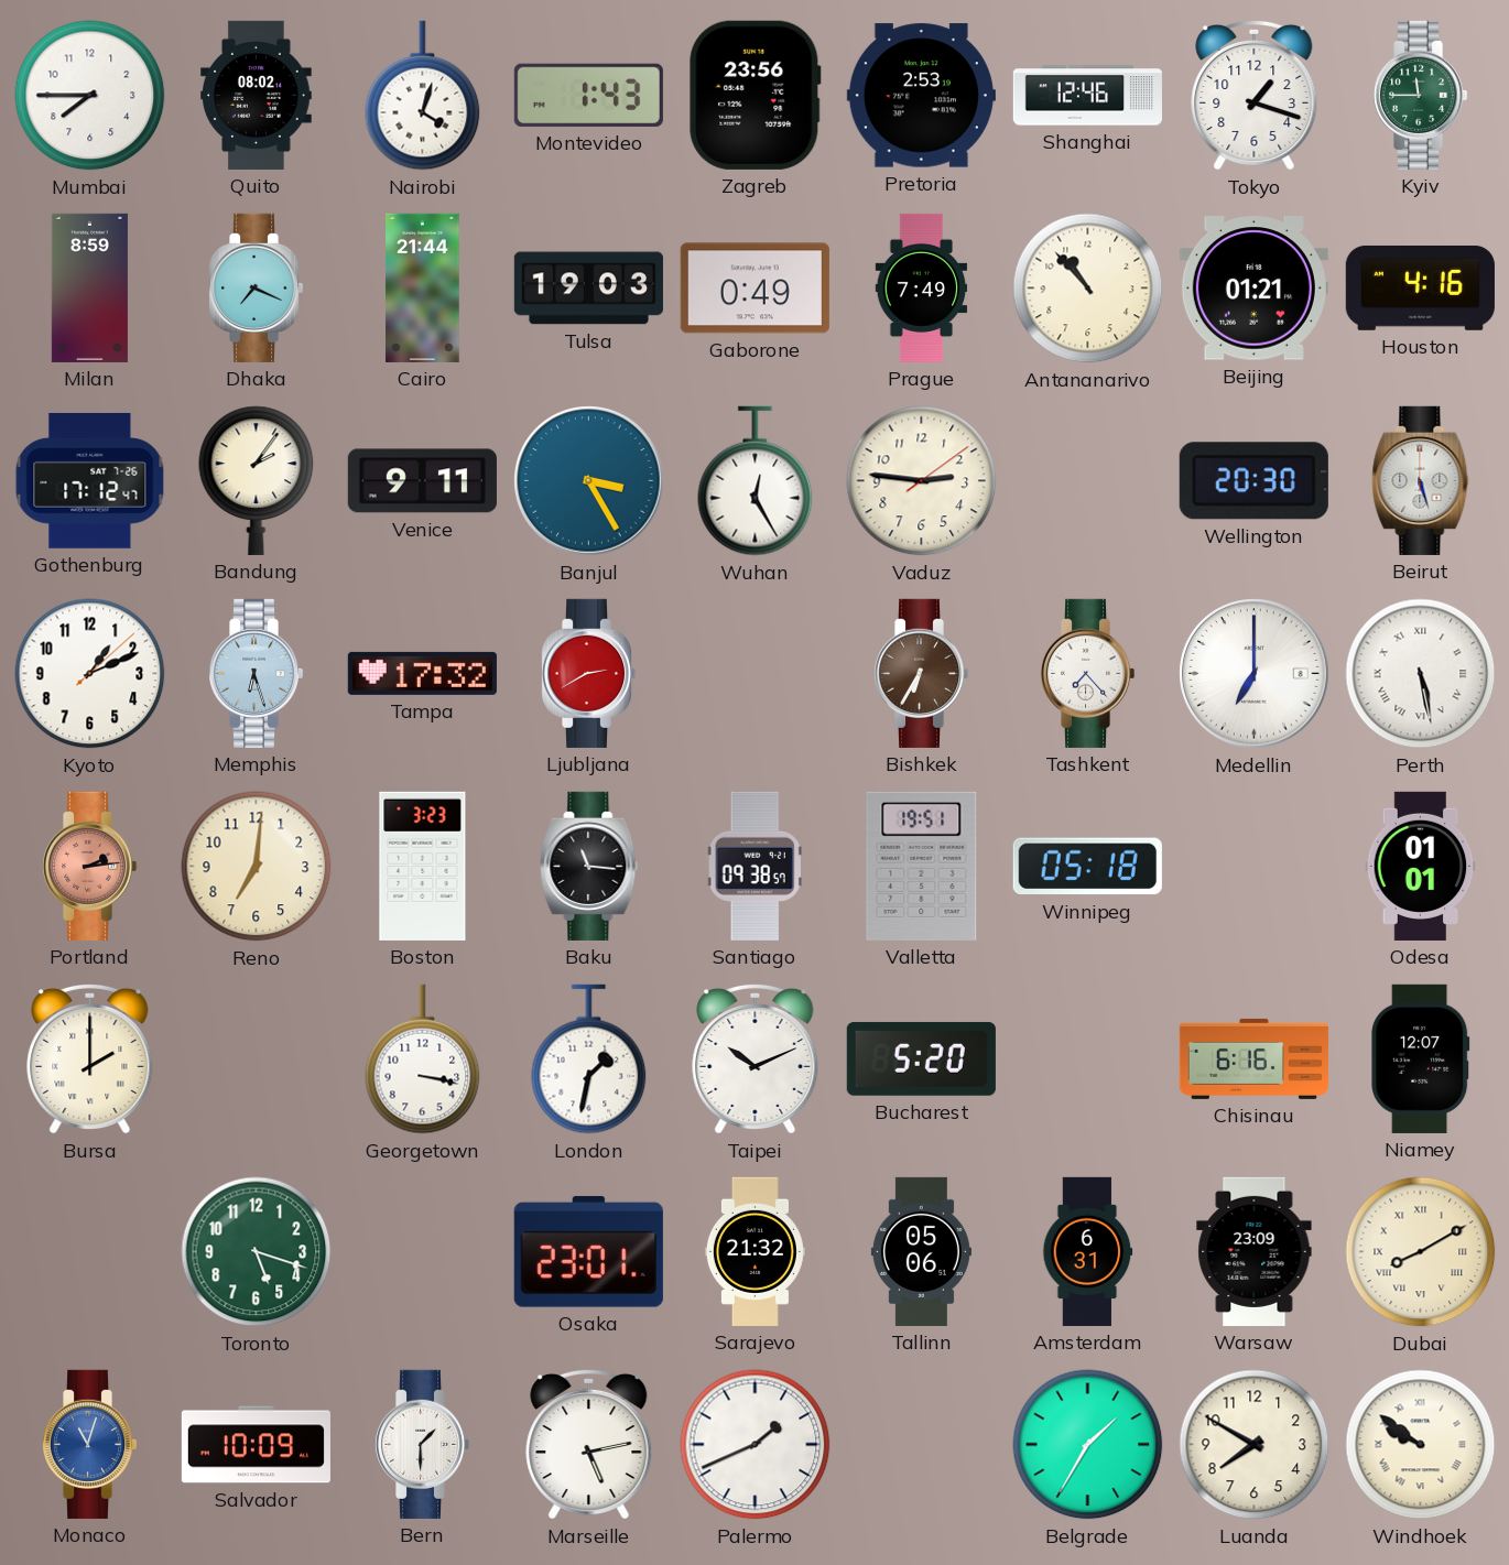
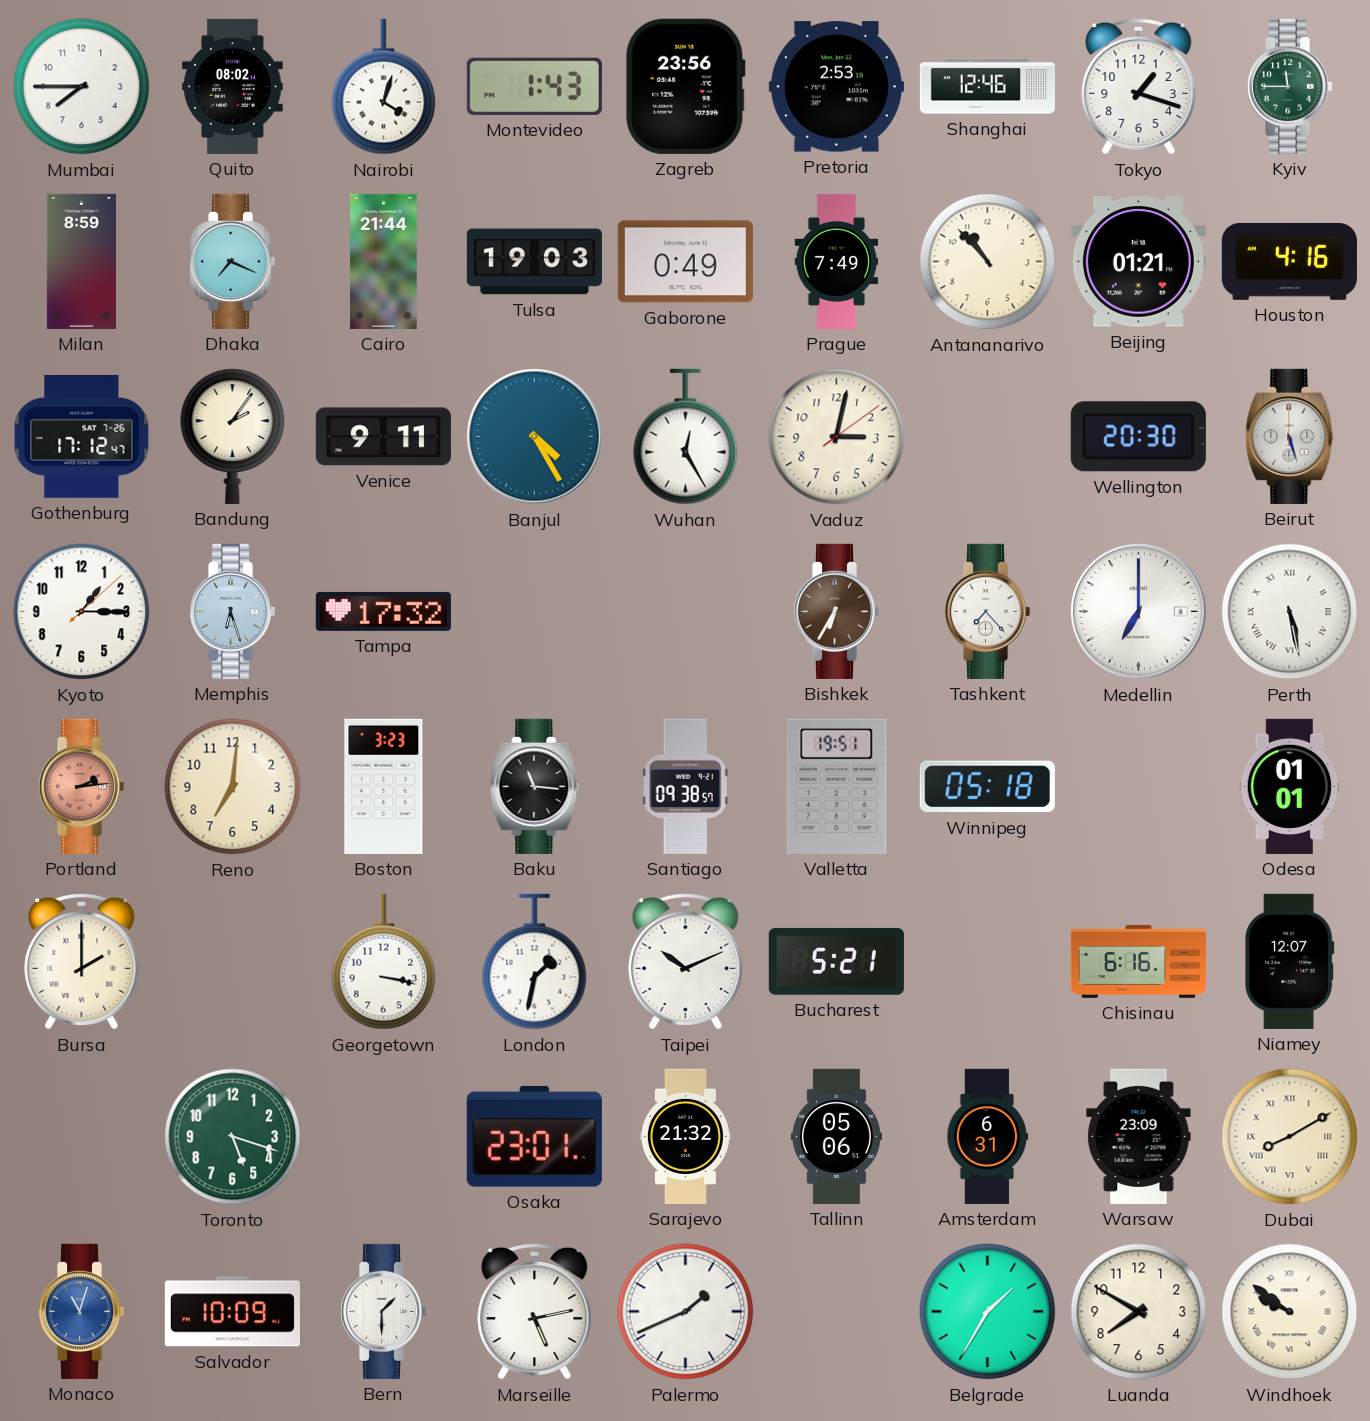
Banjul: 3:25 -> 4:25 (535, 437)
Vaduz: 2:46 -> 3:02 (837, 437)
Kyoto: 1:11 -> 1:15 (82, 612)
Ljubljana: 2:40 -> none (588, 673)
Bucharest: 5:20 -> 5:21 (836, 961)
